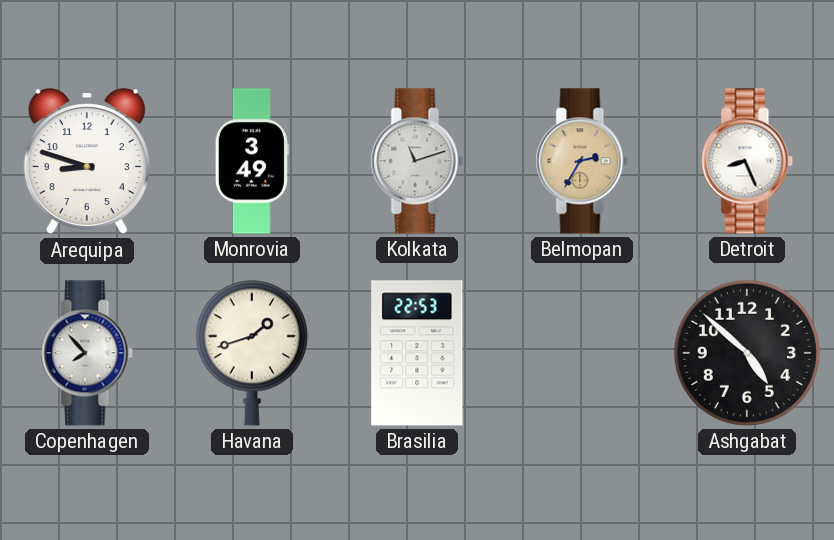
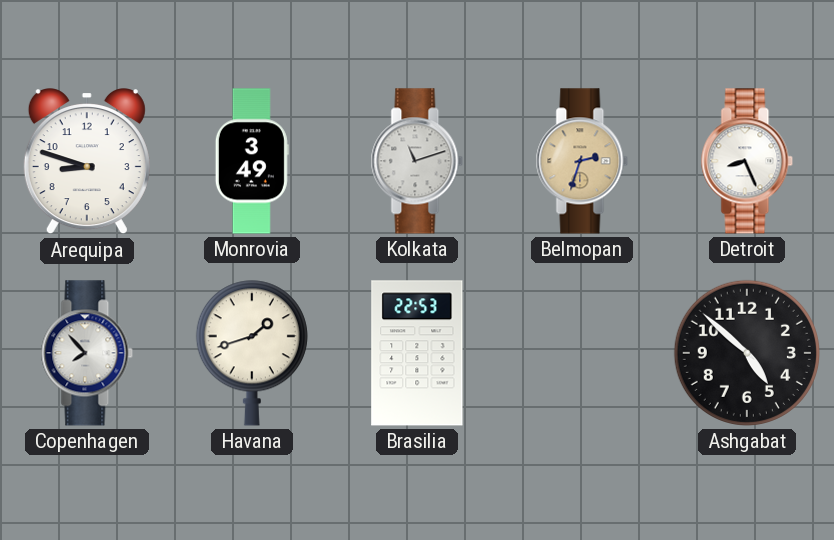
Belmopan: 2:35 -> 2:33 (582, 161)
